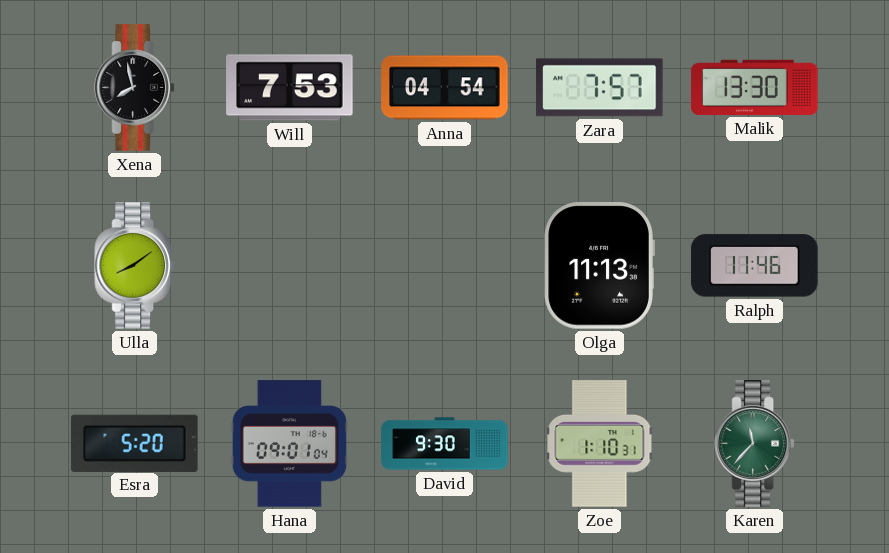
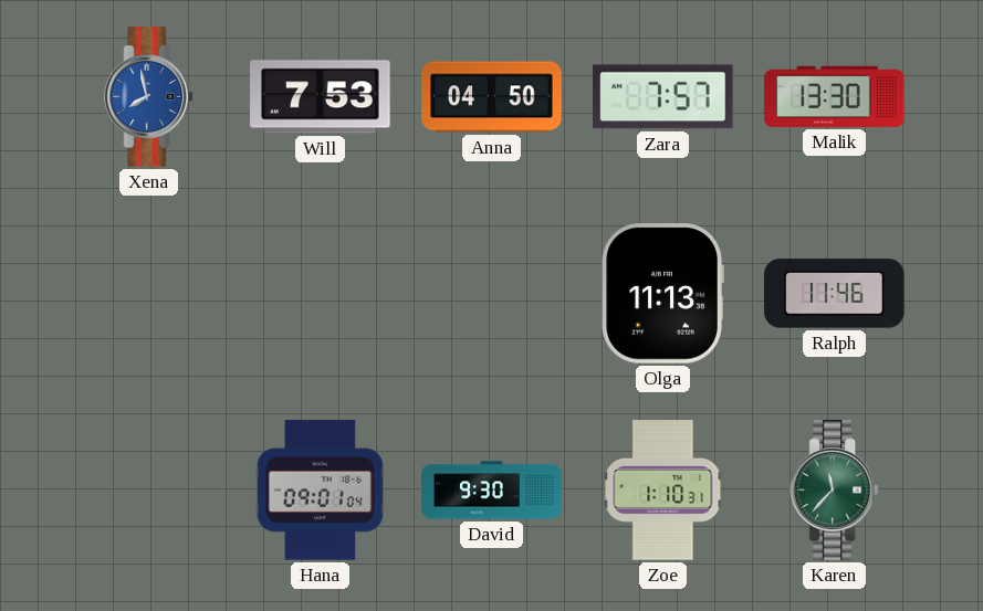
Xena dial: black -> blue (148, 97)
Anna: 04:54 -> 04:50 (492, 97)
Ulla: 8:09 -> none (134, 266)
Esra: 5:20 -> none (135, 443)
